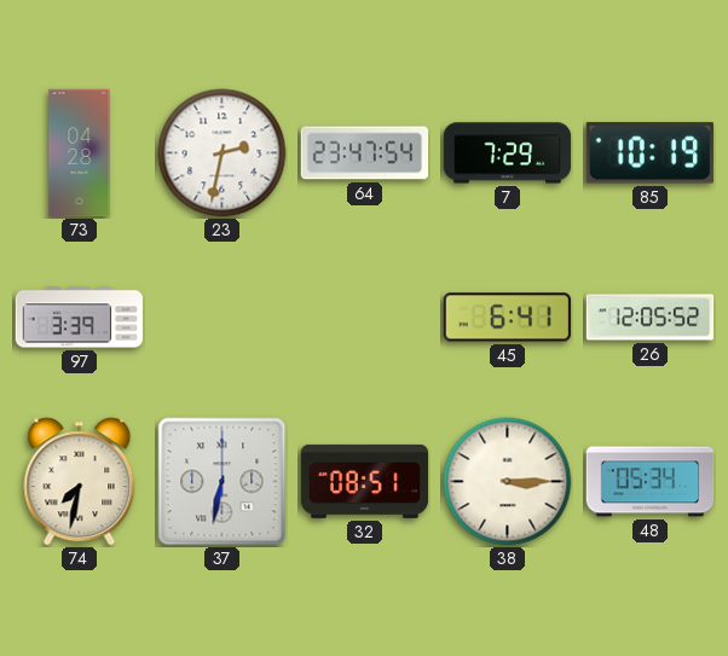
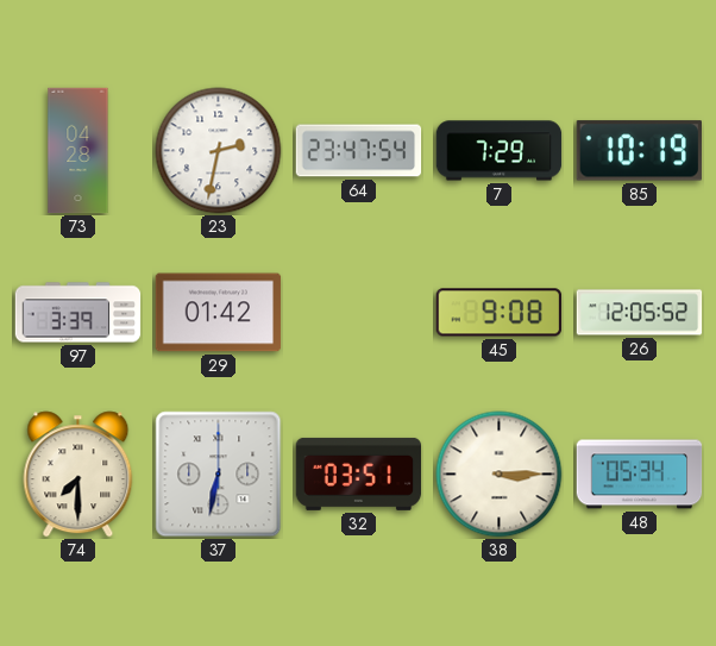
29: none -> 01:42 (219, 313)
45: 6:41 -> 9:08 (500, 313)
74: 7:32 -> 7:30 (78, 475)
32: 08:51 -> 03:51 (359, 473)
